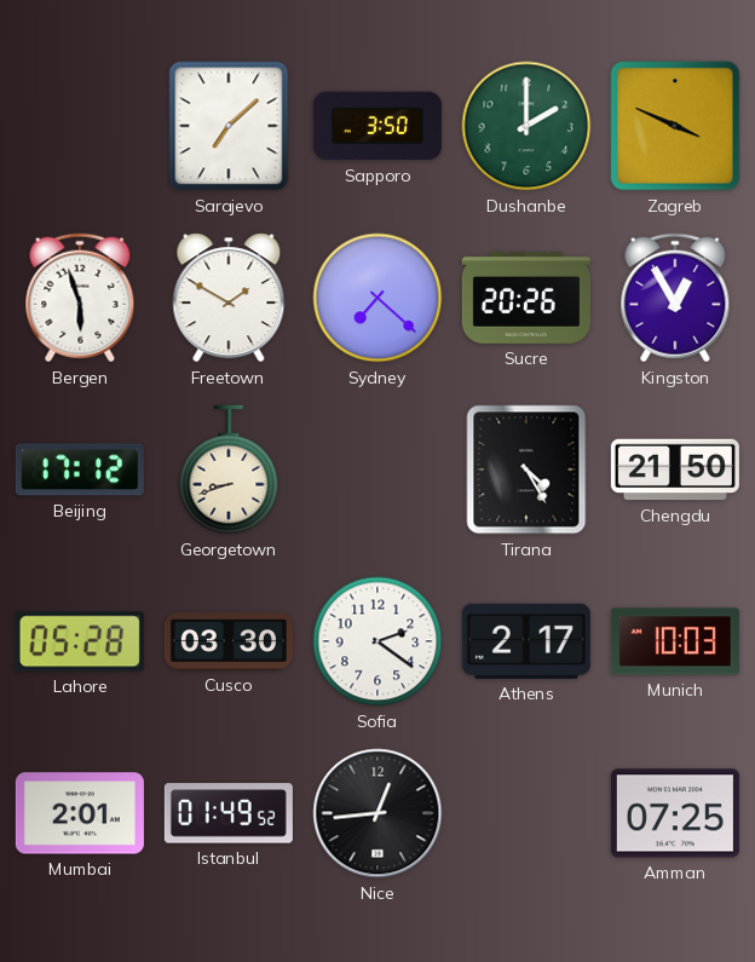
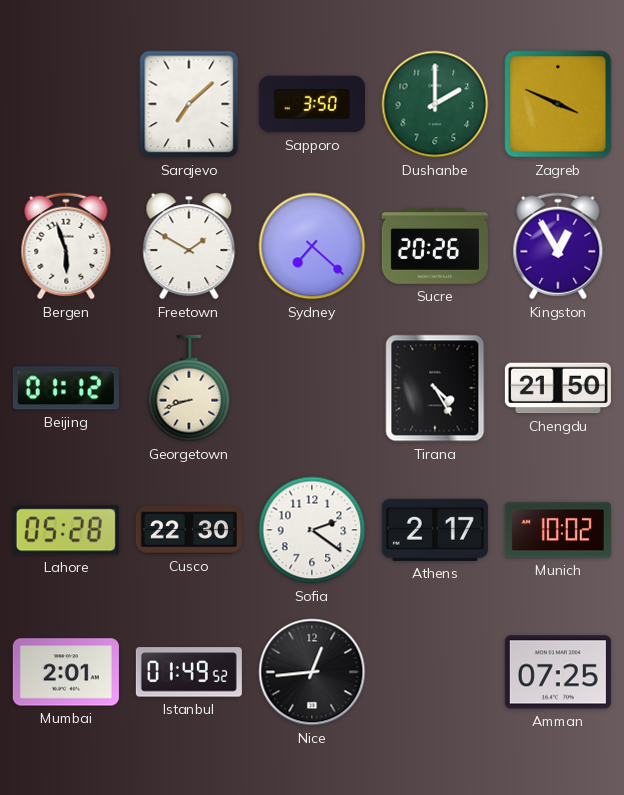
Beijing: 17:12 -> 01:12 (66, 388)
Cusco: 03:30 -> 22:30 (189, 530)
Munich: 10:03 -> 10:02 (558, 530)
